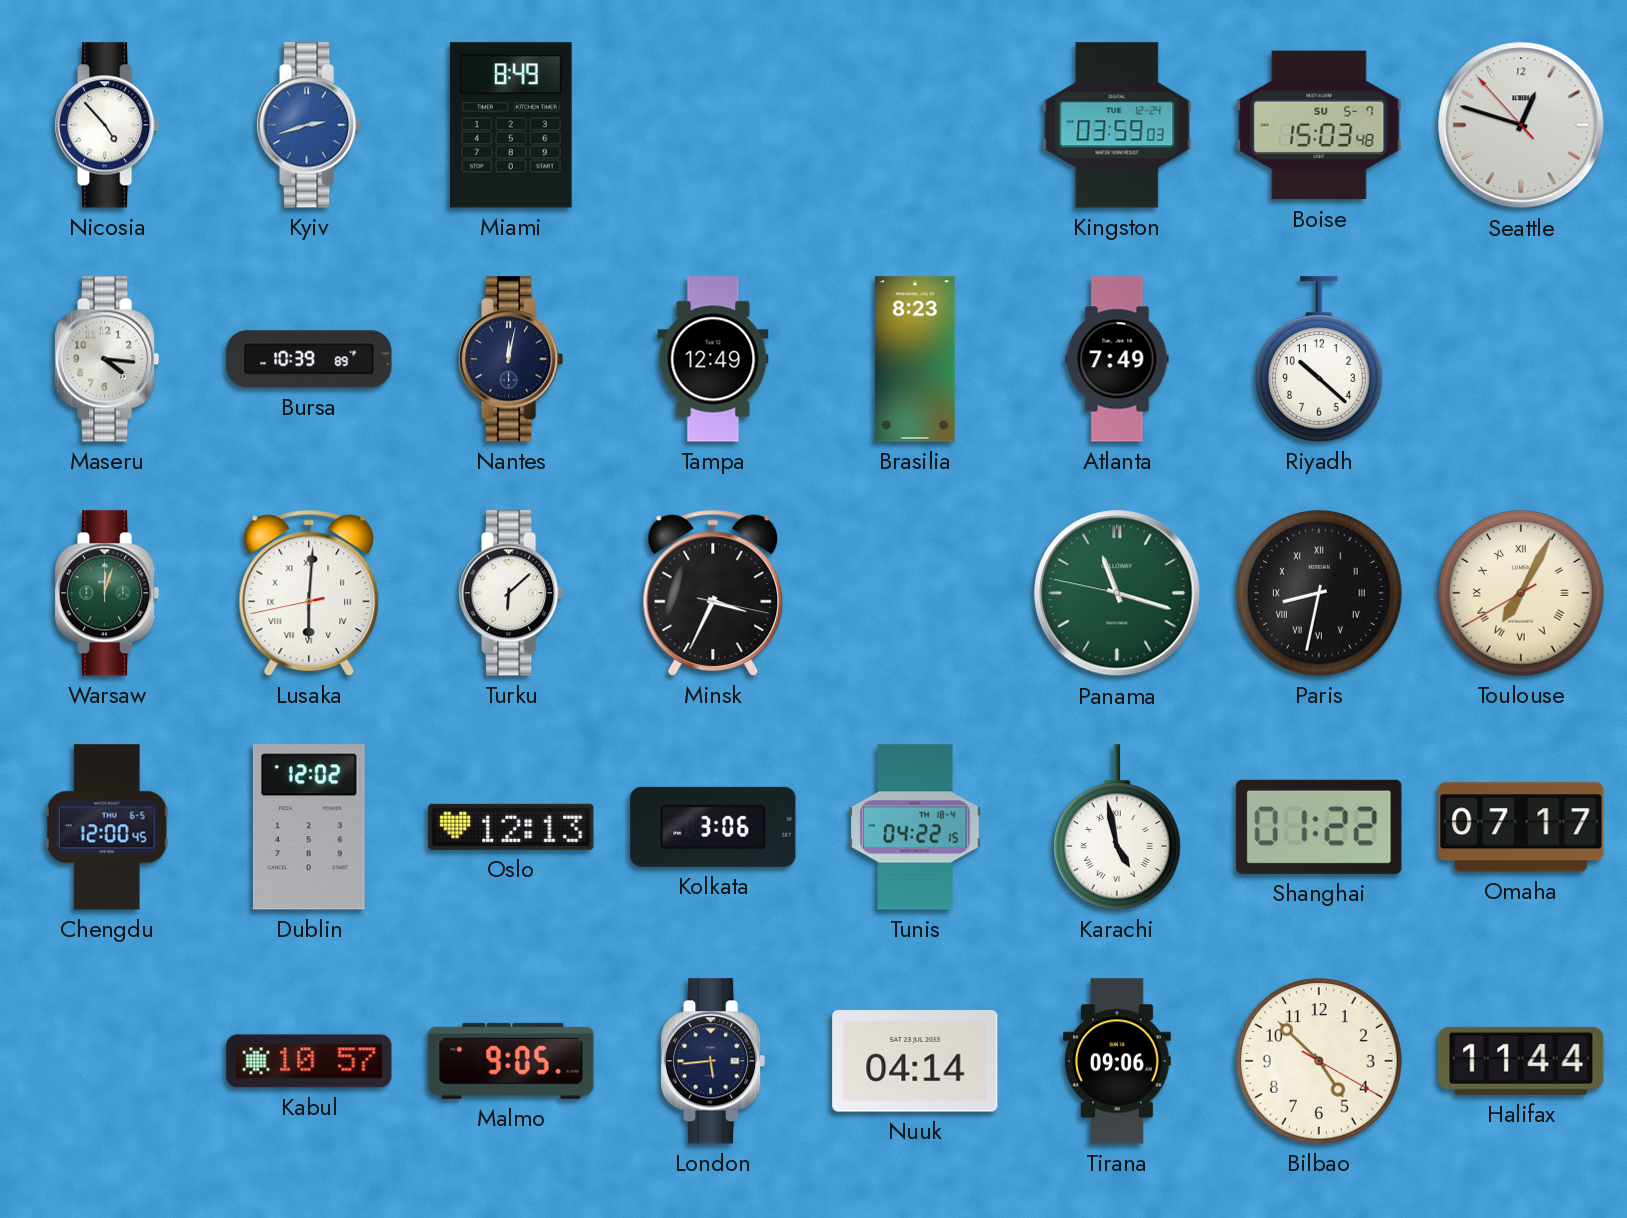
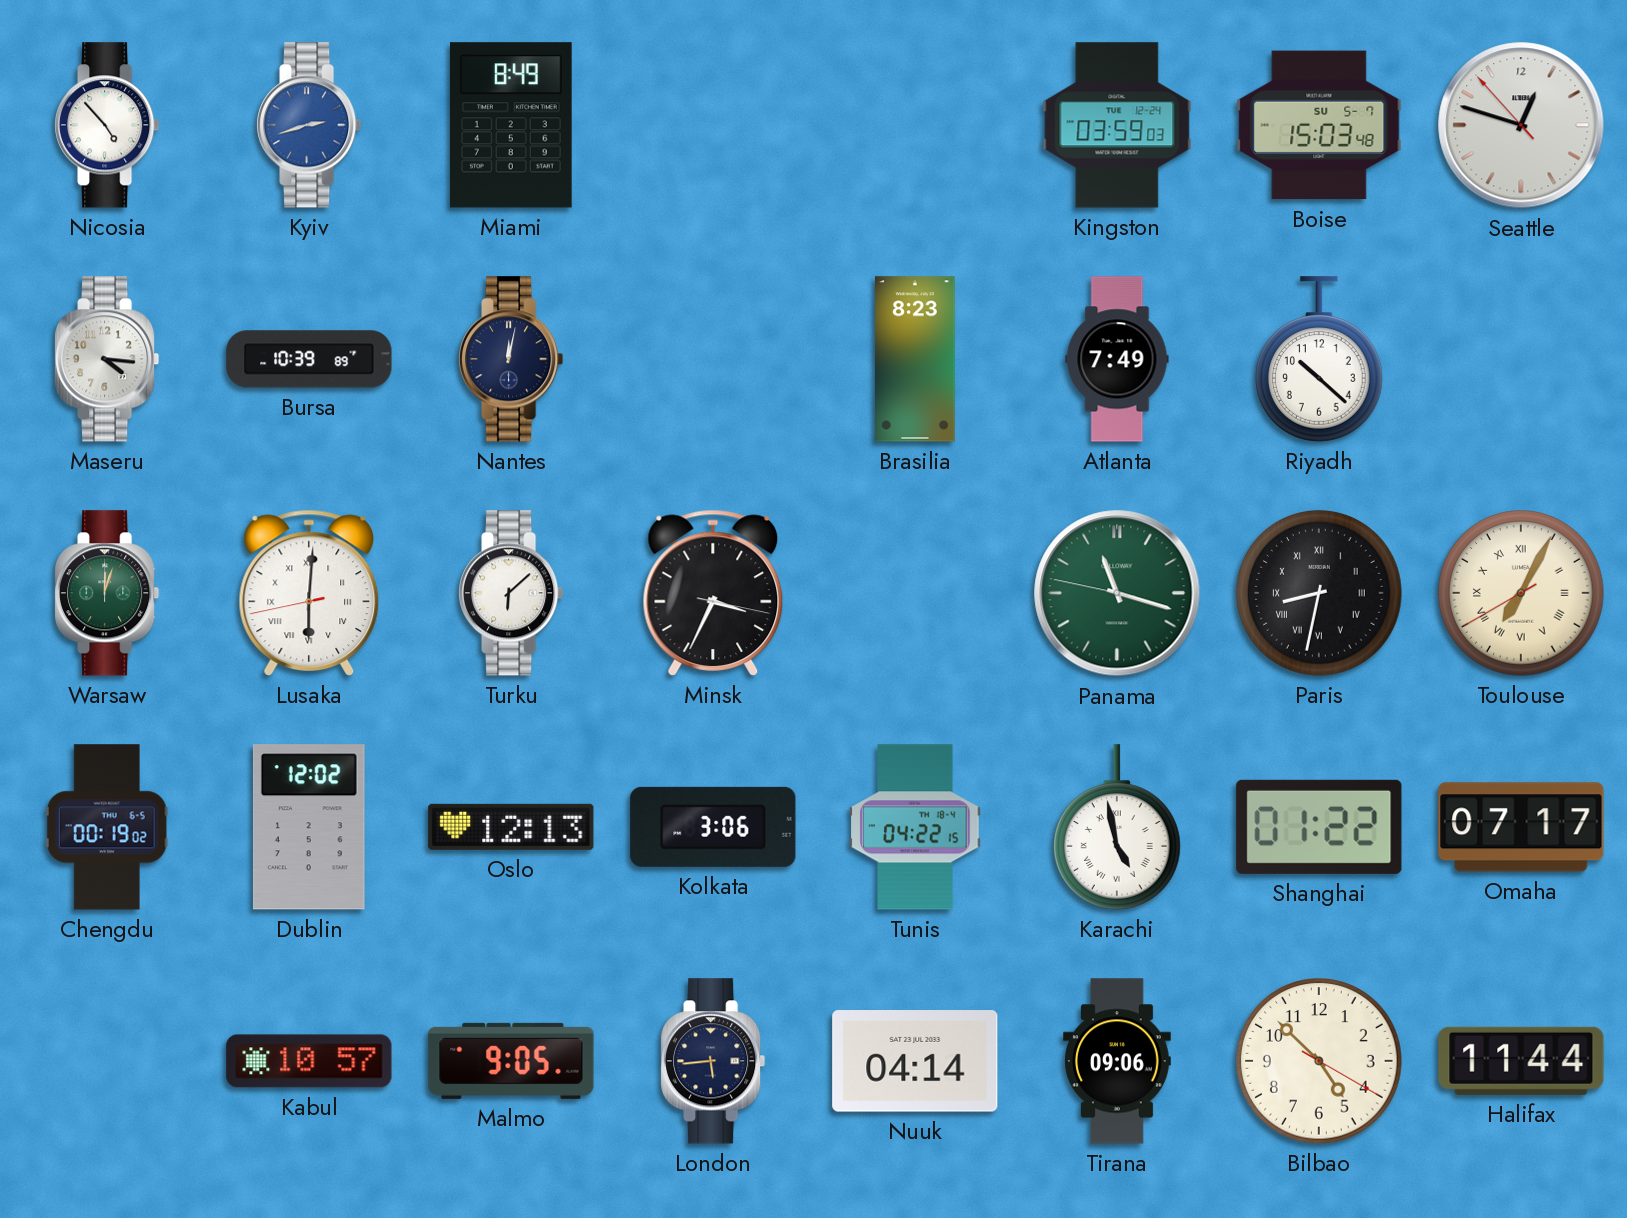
Tampa: 12:49 -> none (713, 359)
Chengdu: 12:00 -> 00:19 (107, 827)
